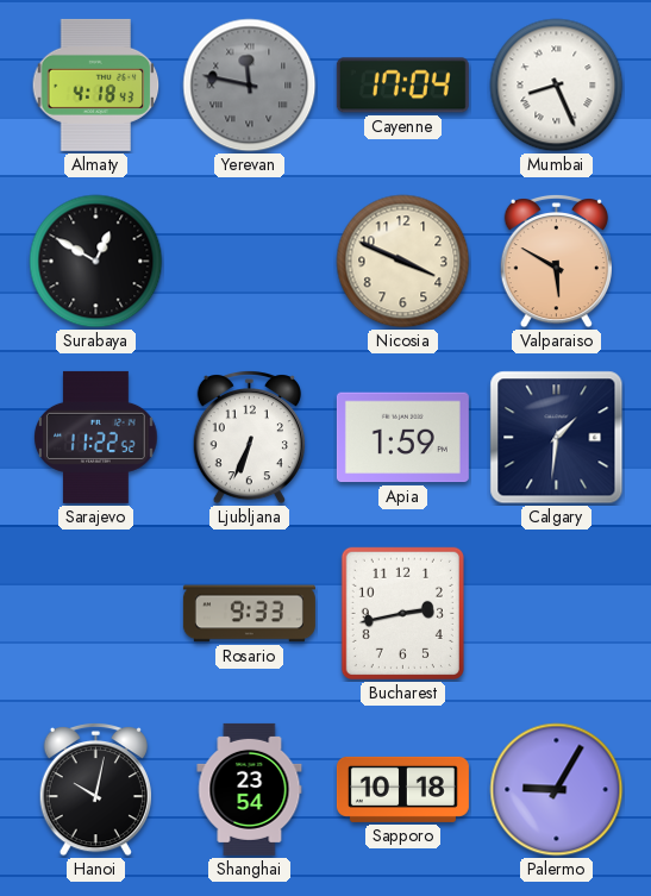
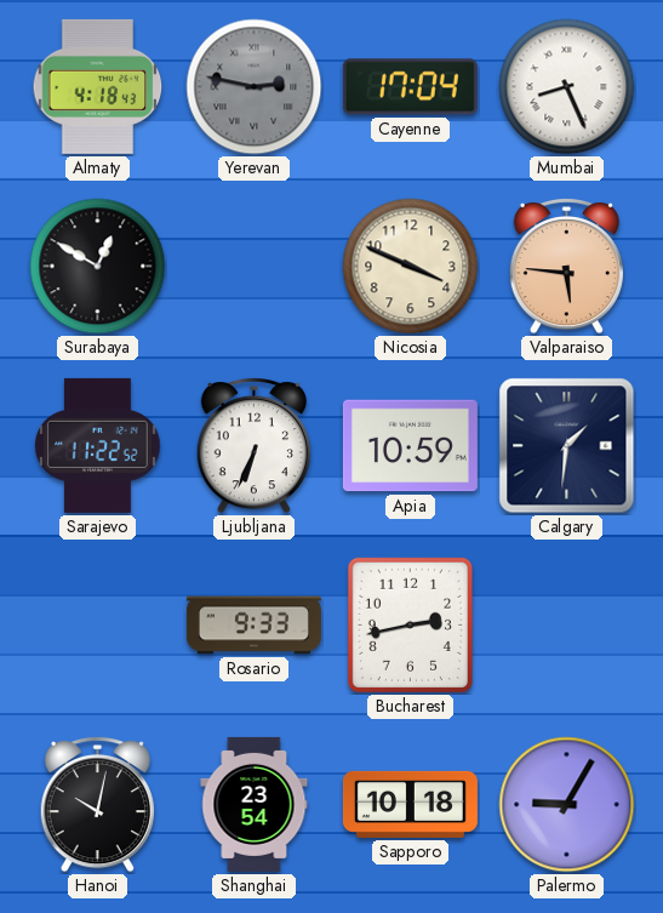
Yerevan: 11:47 -> 2:47 (255, 87)
Valparaiso: 5:50 -> 5:46 (566, 266)
Apia: 1:59 -> 10:59 (410, 446)
